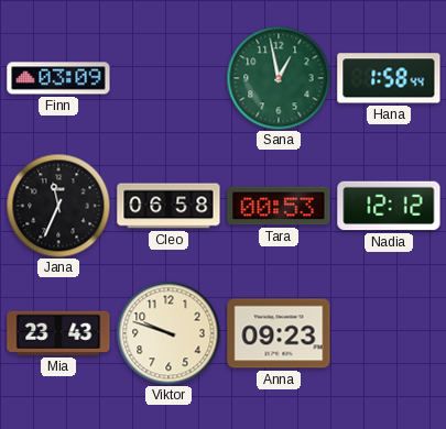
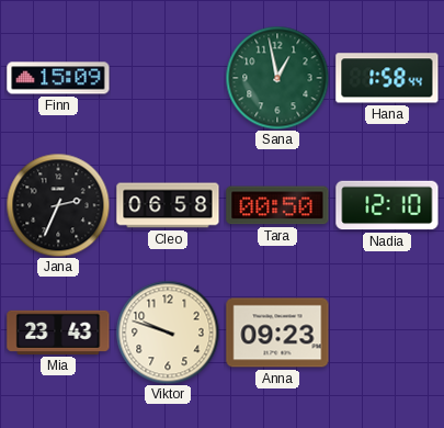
Finn: 03:09 -> 15:09 (58, 78)
Jana: 11:34 -> 2:34 (58, 205)
Tara: 00:53 -> 00:50 (277, 205)
Nadia: 12:12 -> 12:10 (387, 205)
